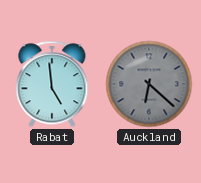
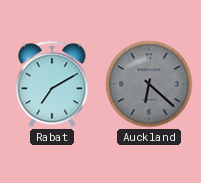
Rabat: 4:59 -> 7:10 (52, 84)
